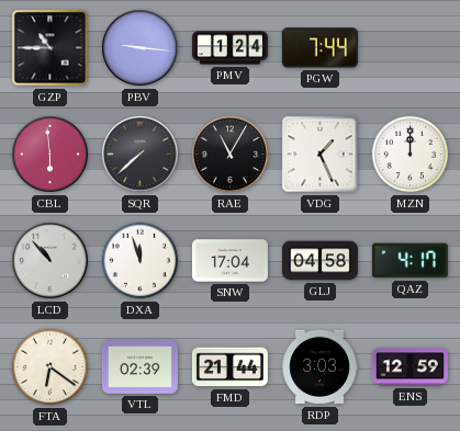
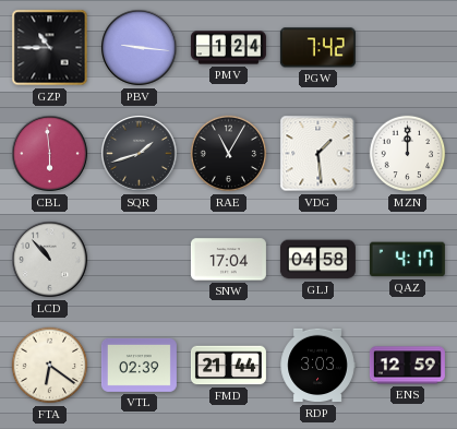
PGW: 7:44 -> 7:42 (317, 48)
SQR: 7:38 -> 1:42 (140, 154)
VDG: 1:26 -> 1:29 (318, 154)
DXA: 11:57 -> none (141, 261)
